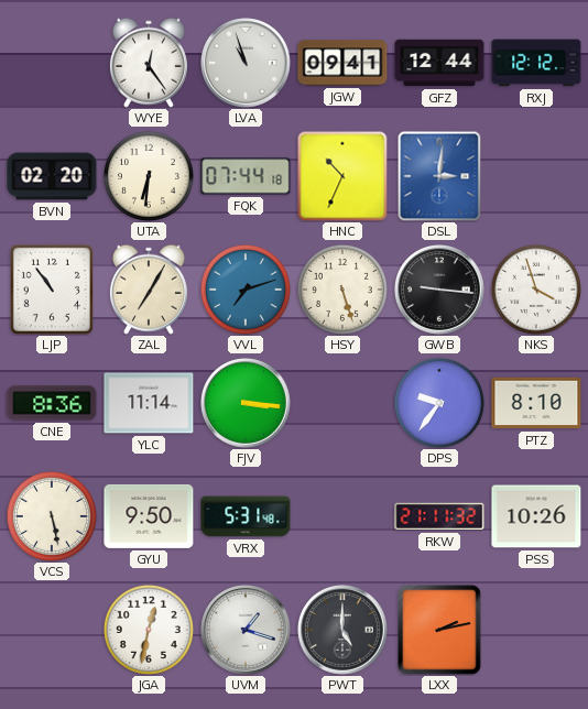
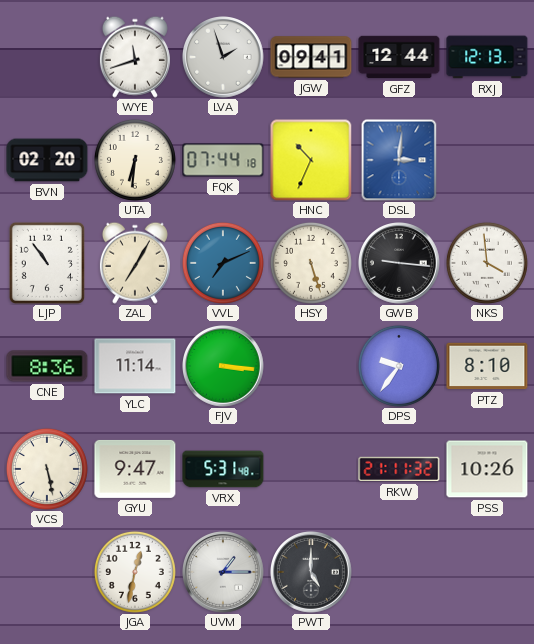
WYE: 12:24 -> 11:42 (135, 57)
LVA: 10:57 -> 1:57 (224, 58)
RXJ: 12:12 -> 12:13 (487, 57)
VVL: 7:12 -> 7:11 (223, 263)
NKS: 3:57 -> 3:59 (487, 263)
GYU: 9:50 -> 9:47 (135, 469)
UVM: 1:18 -> 1:15 (224, 573)
LXX: 2:13 -> none (439, 630)
